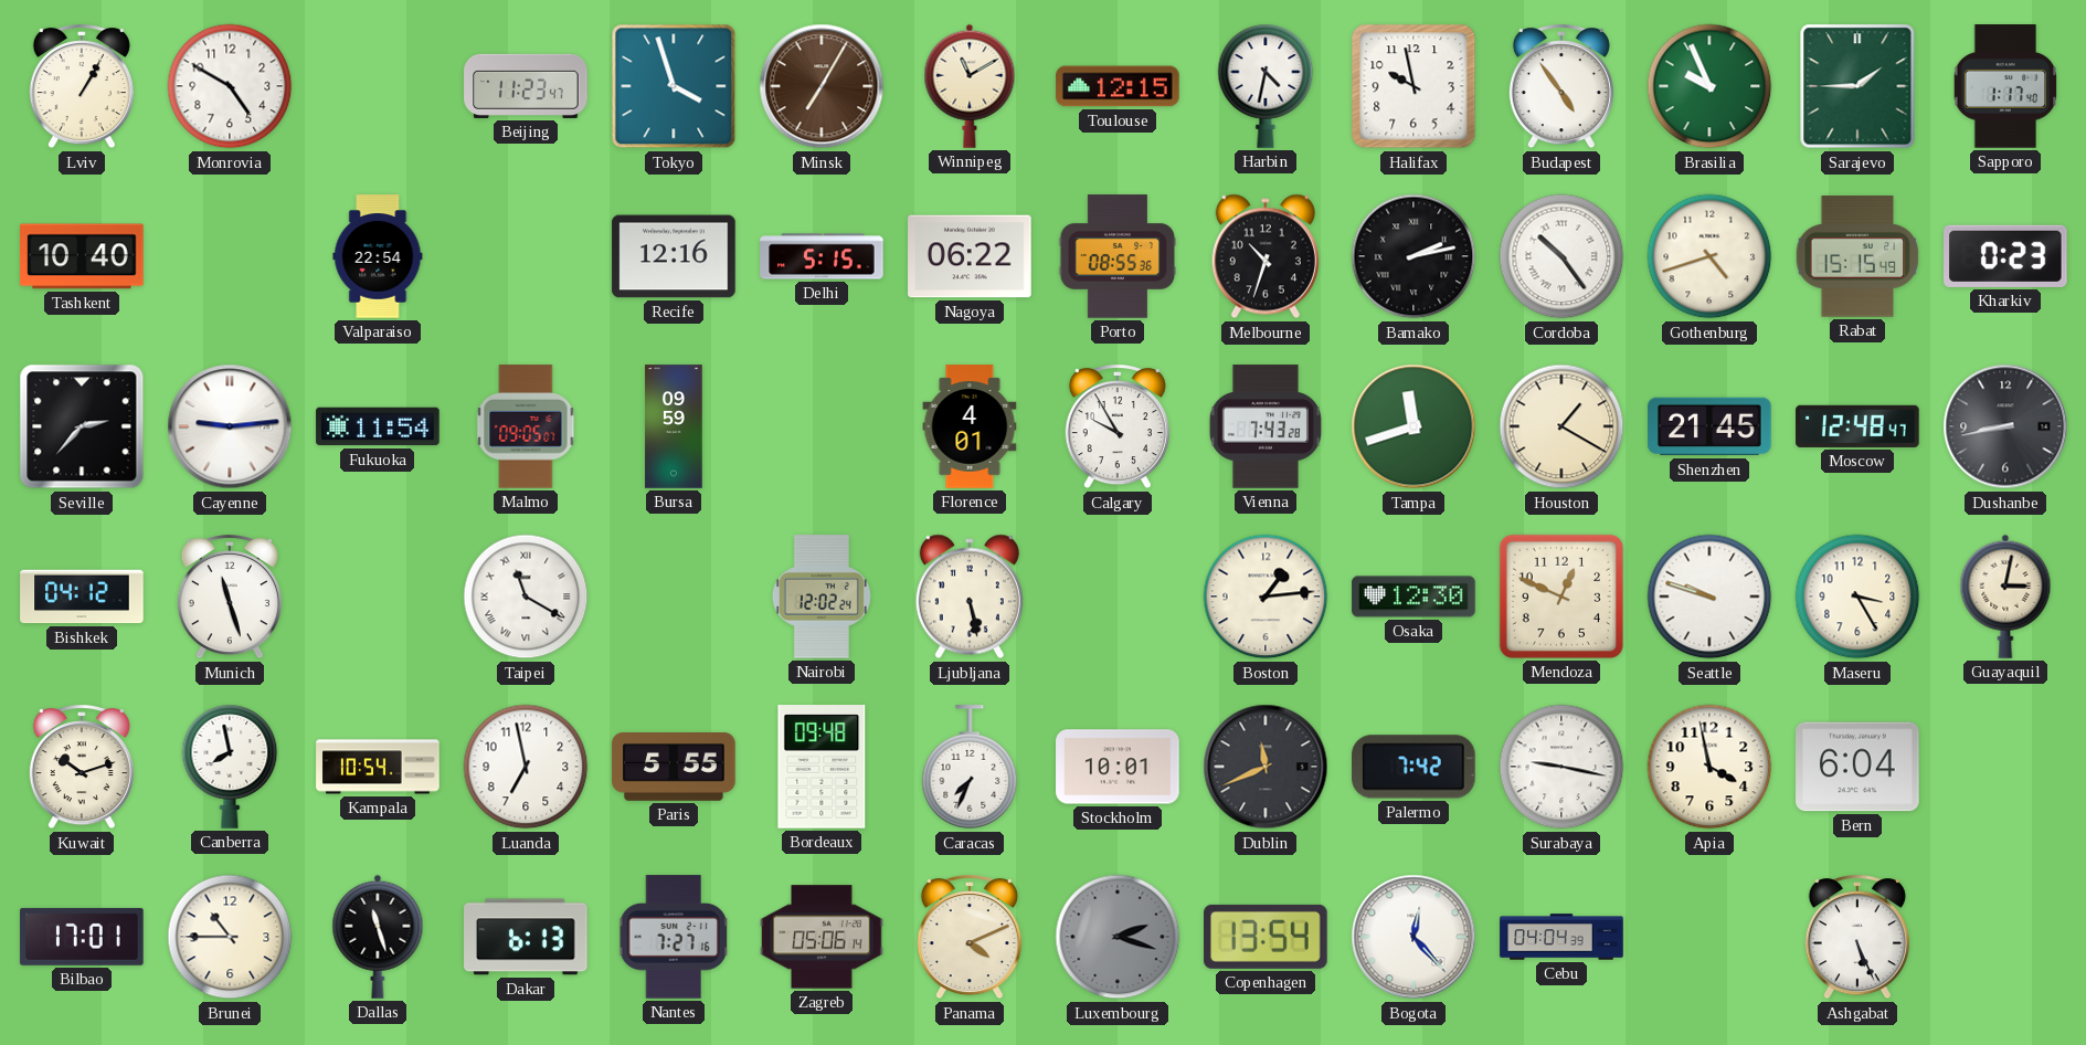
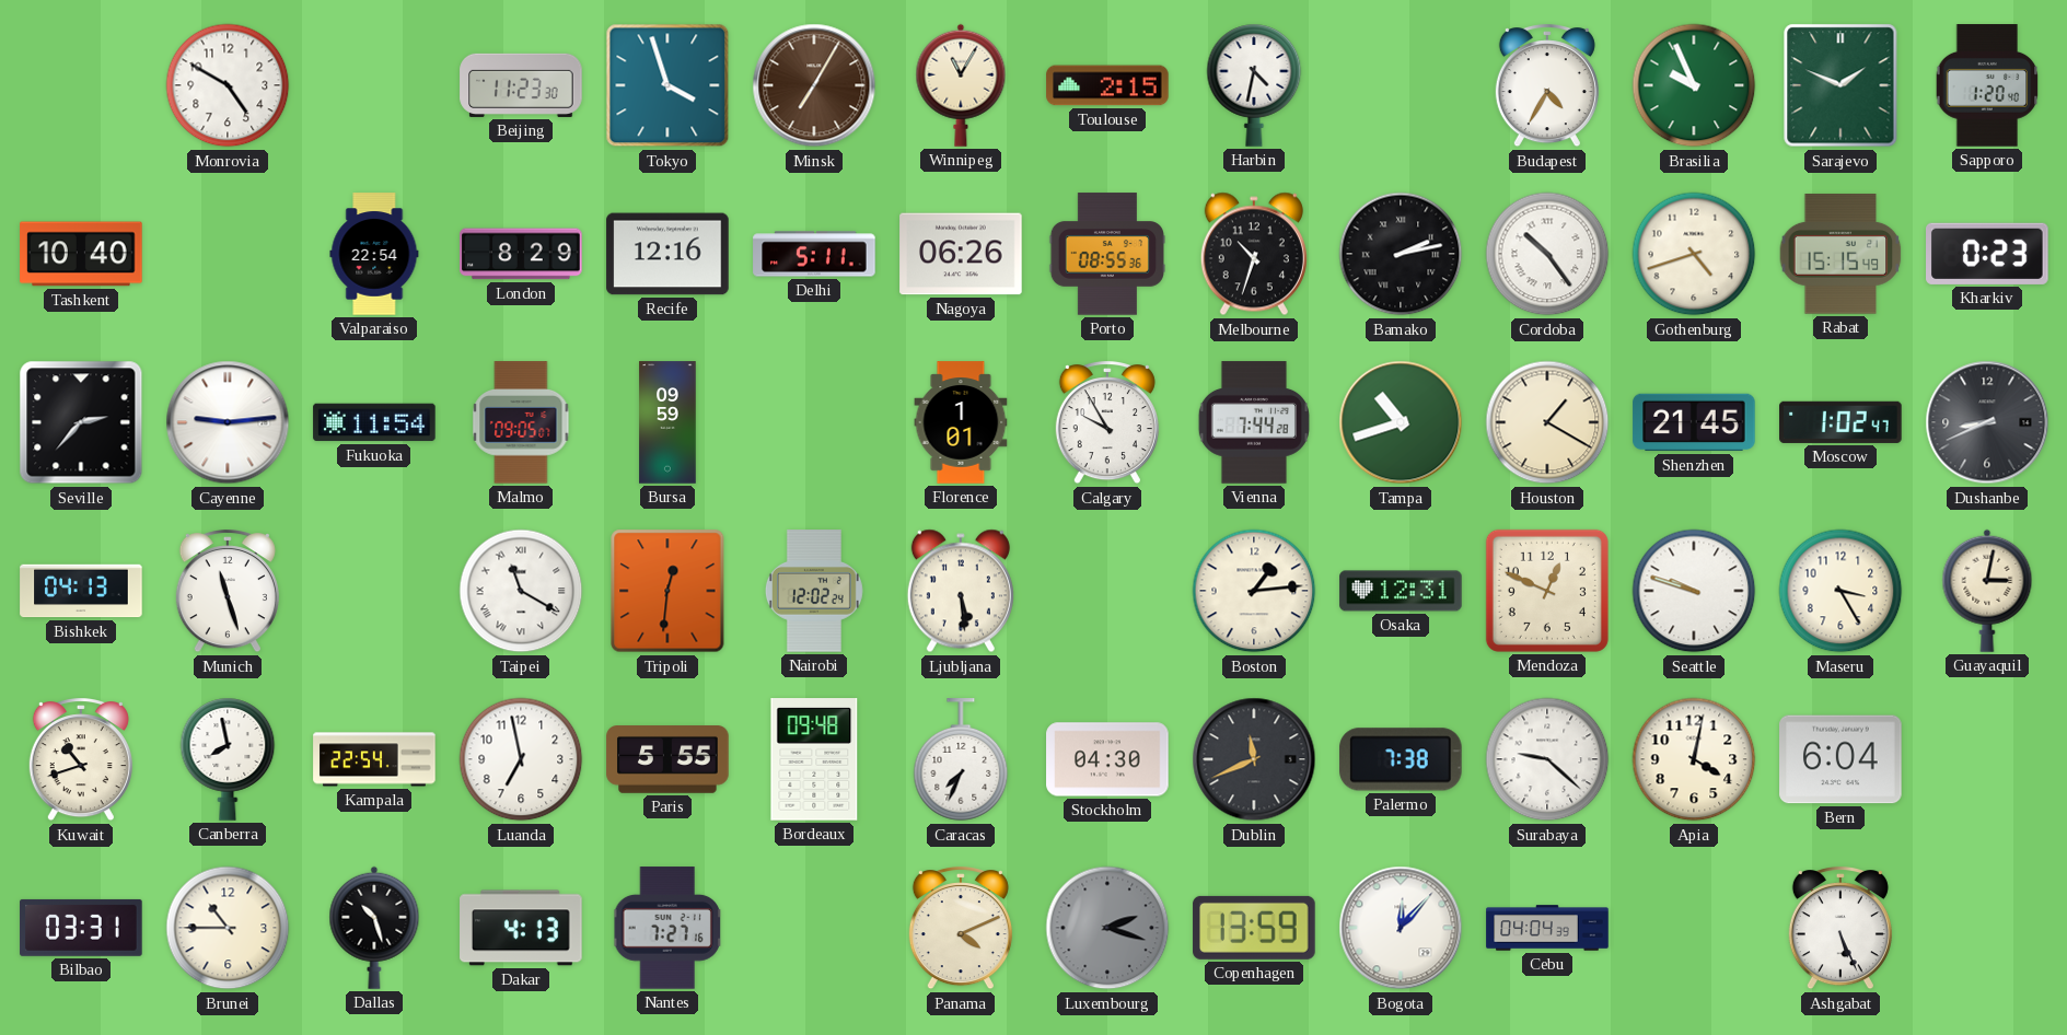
Lviv: 1:05 -> none (82, 87)
Beijing: 11:23:47 -> 11:23:30 (521, 85)
Winnipeg: 11:10 -> 11:05 (961, 85)
Toulouse: 12:15 -> 2:15 (1107, 85)
Halifax: 9:58 -> none (1413, 86)
Budapest: 4:54 -> 4:35 (1547, 86)
Sarajevo: 1:45 -> 1:49 (1840, 85)
Sapporo: 1:17 -> 1:20 (1987, 85)
London: none -> 8:29 (521, 254)
Delhi: 5:15 -> 5:11 (814, 254)
Nagoya: 06:22 -> 06:26 (961, 254)
Florence: 4:01 -> 1:01 (961, 422)
Vienna: 7:43 -> 7:44 (1254, 422)
Tampa: 11:42 -> 10:42 (1401, 422)
Moscow: 12:48 -> 1:02 (1840, 422)
Dushanbe: 8:43 -> 8:41 (1987, 422)
Bishkek: 04:12 -> 04:13 (81, 591)
Tripoli: none -> 12:31 (667, 591)
Ljubljana: 5:28 -> 5:29 (961, 591)
Osaka: 12:30 -> 12:31 (1401, 591)
Kuwait: 10:12 -> 10:42 (81, 760)
Kampala: 10:54 -> 22:54 (374, 759)
Stockholm: 10:01 -> 04:30 (1107, 759)
Palermo: 7:42 -> 7:38 (1401, 759)
Surabaya: 9:17 -> 9:22 (1547, 759)
Apia: 3:58 -> 4:02 (1694, 759)
Bilbao: 17:01 -> 03:31 (81, 928)
Dallas: 11:27 -> 10:27 (374, 928)
Dakar: 6:13 -> 4:13 (521, 928)
Zagreb: 05:06 -> none (822, 937)
Copenhagen: 13:54 -> 13:59 (1254, 928)
Bogota: 12:23 -> 12:07 (1401, 928)
